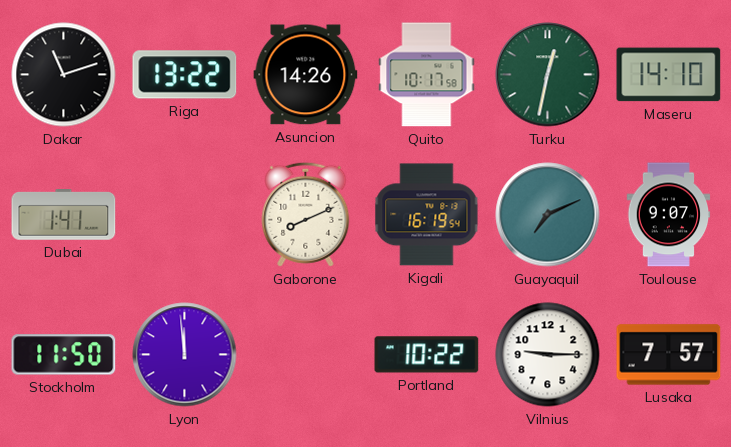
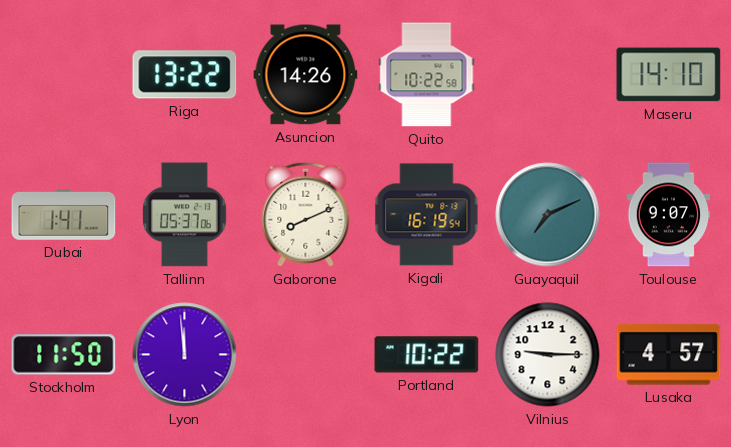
Dakar: 11:12 -> none (64, 75)
Quito: 10:17 -> 10:22 (427, 75)
Turku: 12:32 -> none (548, 75)
Tallinn: none -> 05:37 (185, 215)
Lusaka: 7:57 -> 4:57 (669, 355)
